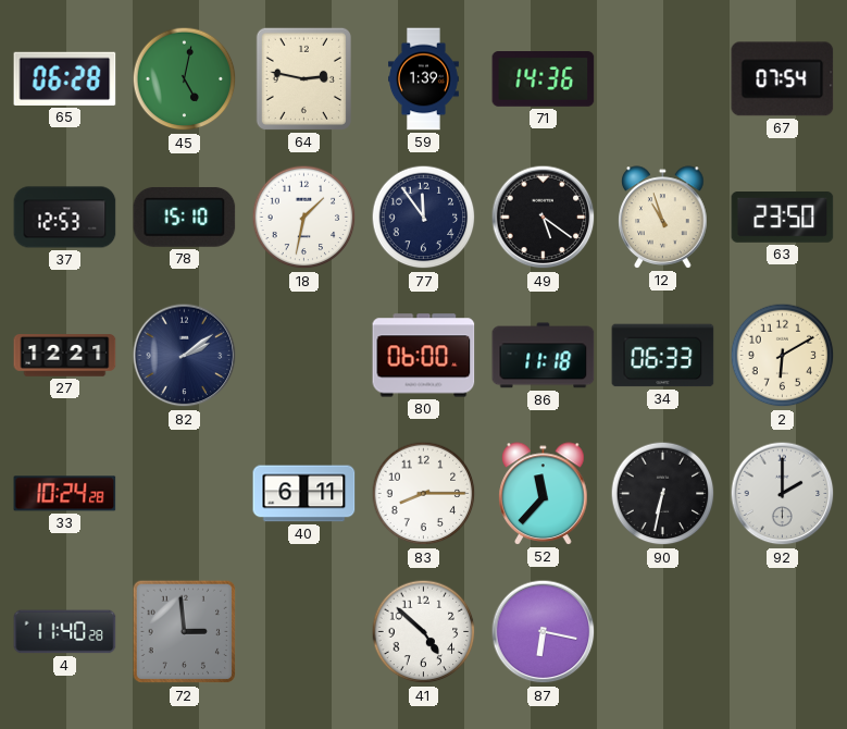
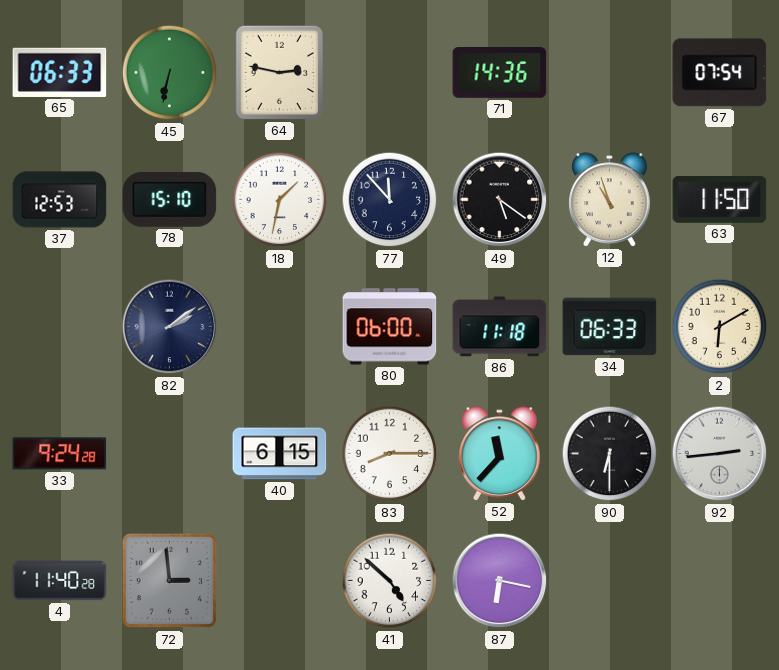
65: 06:28 -> 06:33 (60, 72)
45: 5:02 -> 6:32 (170, 73)
59: 1:39 -> none (424, 79)
77: 11:54 -> 11:53 (390, 200)
63: 23:50 -> 11:50 (720, 200)
27: 12:21 -> none (65, 356)
33: 10:24 -> 9:24 (60, 454)
40: 6:11 -> 6:15 (280, 454)
90: 6:32 -> 6:30 (610, 454)
92: 2:00 -> 2:44 (720, 454)
